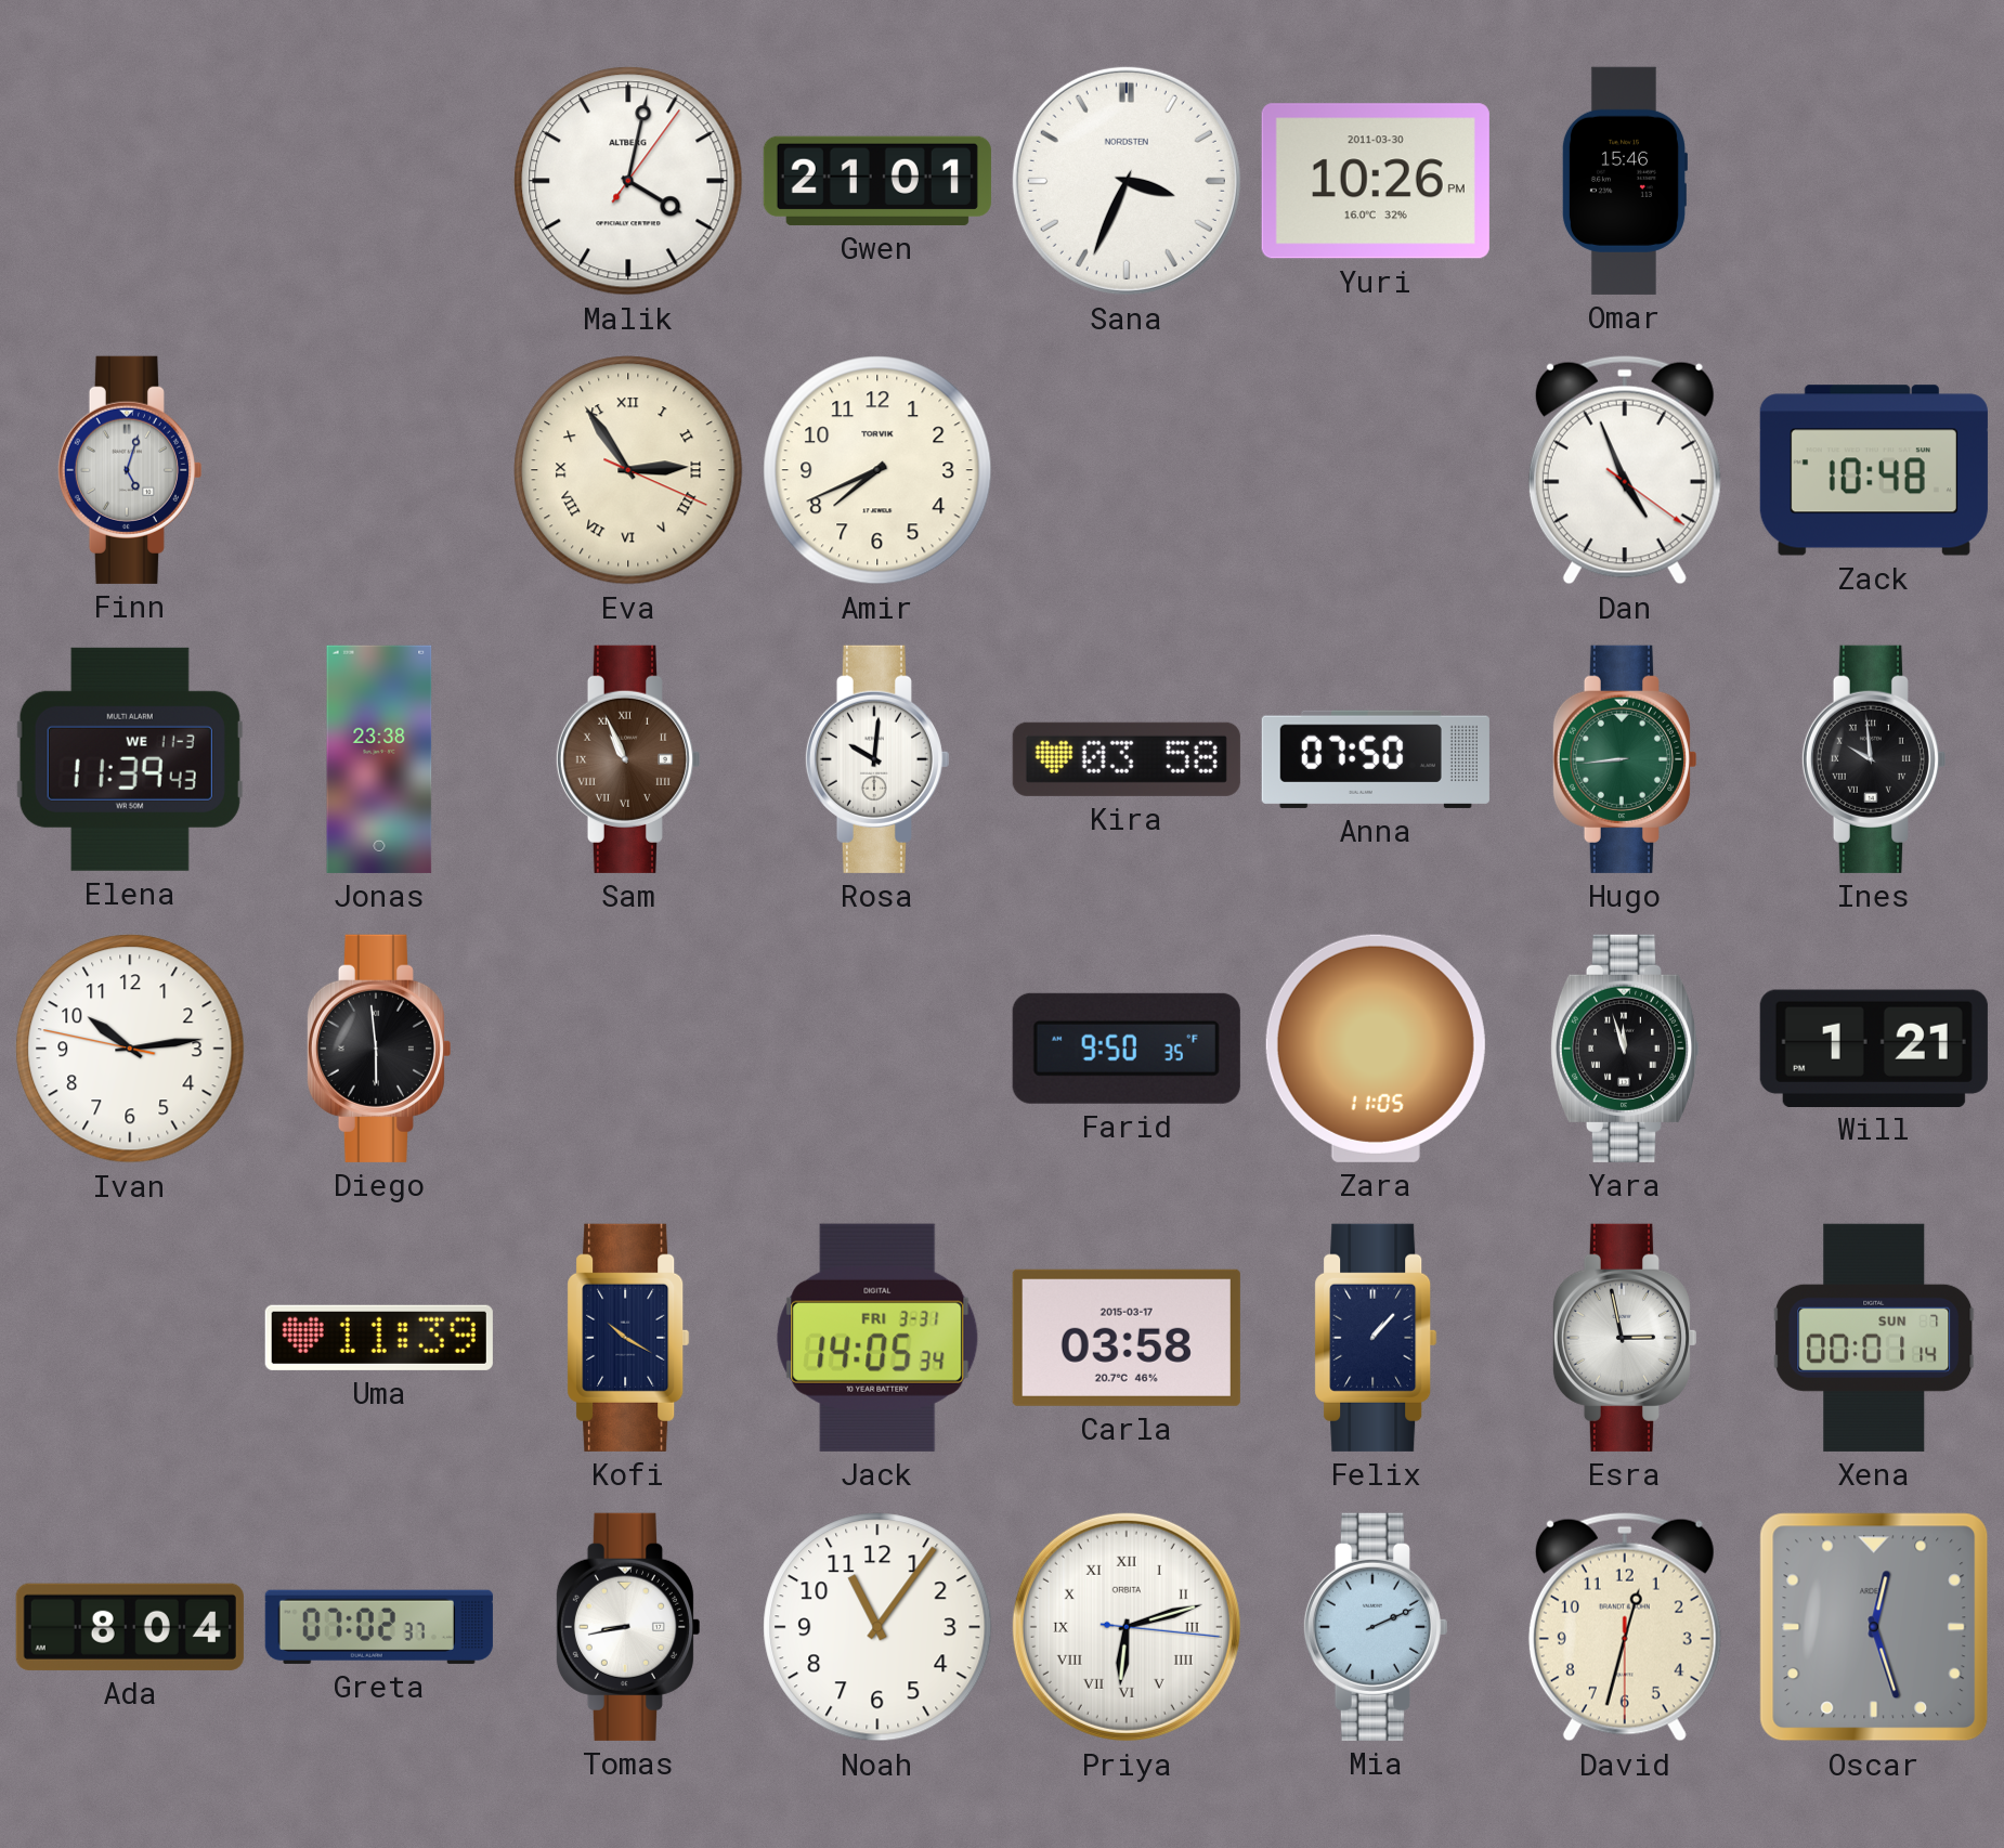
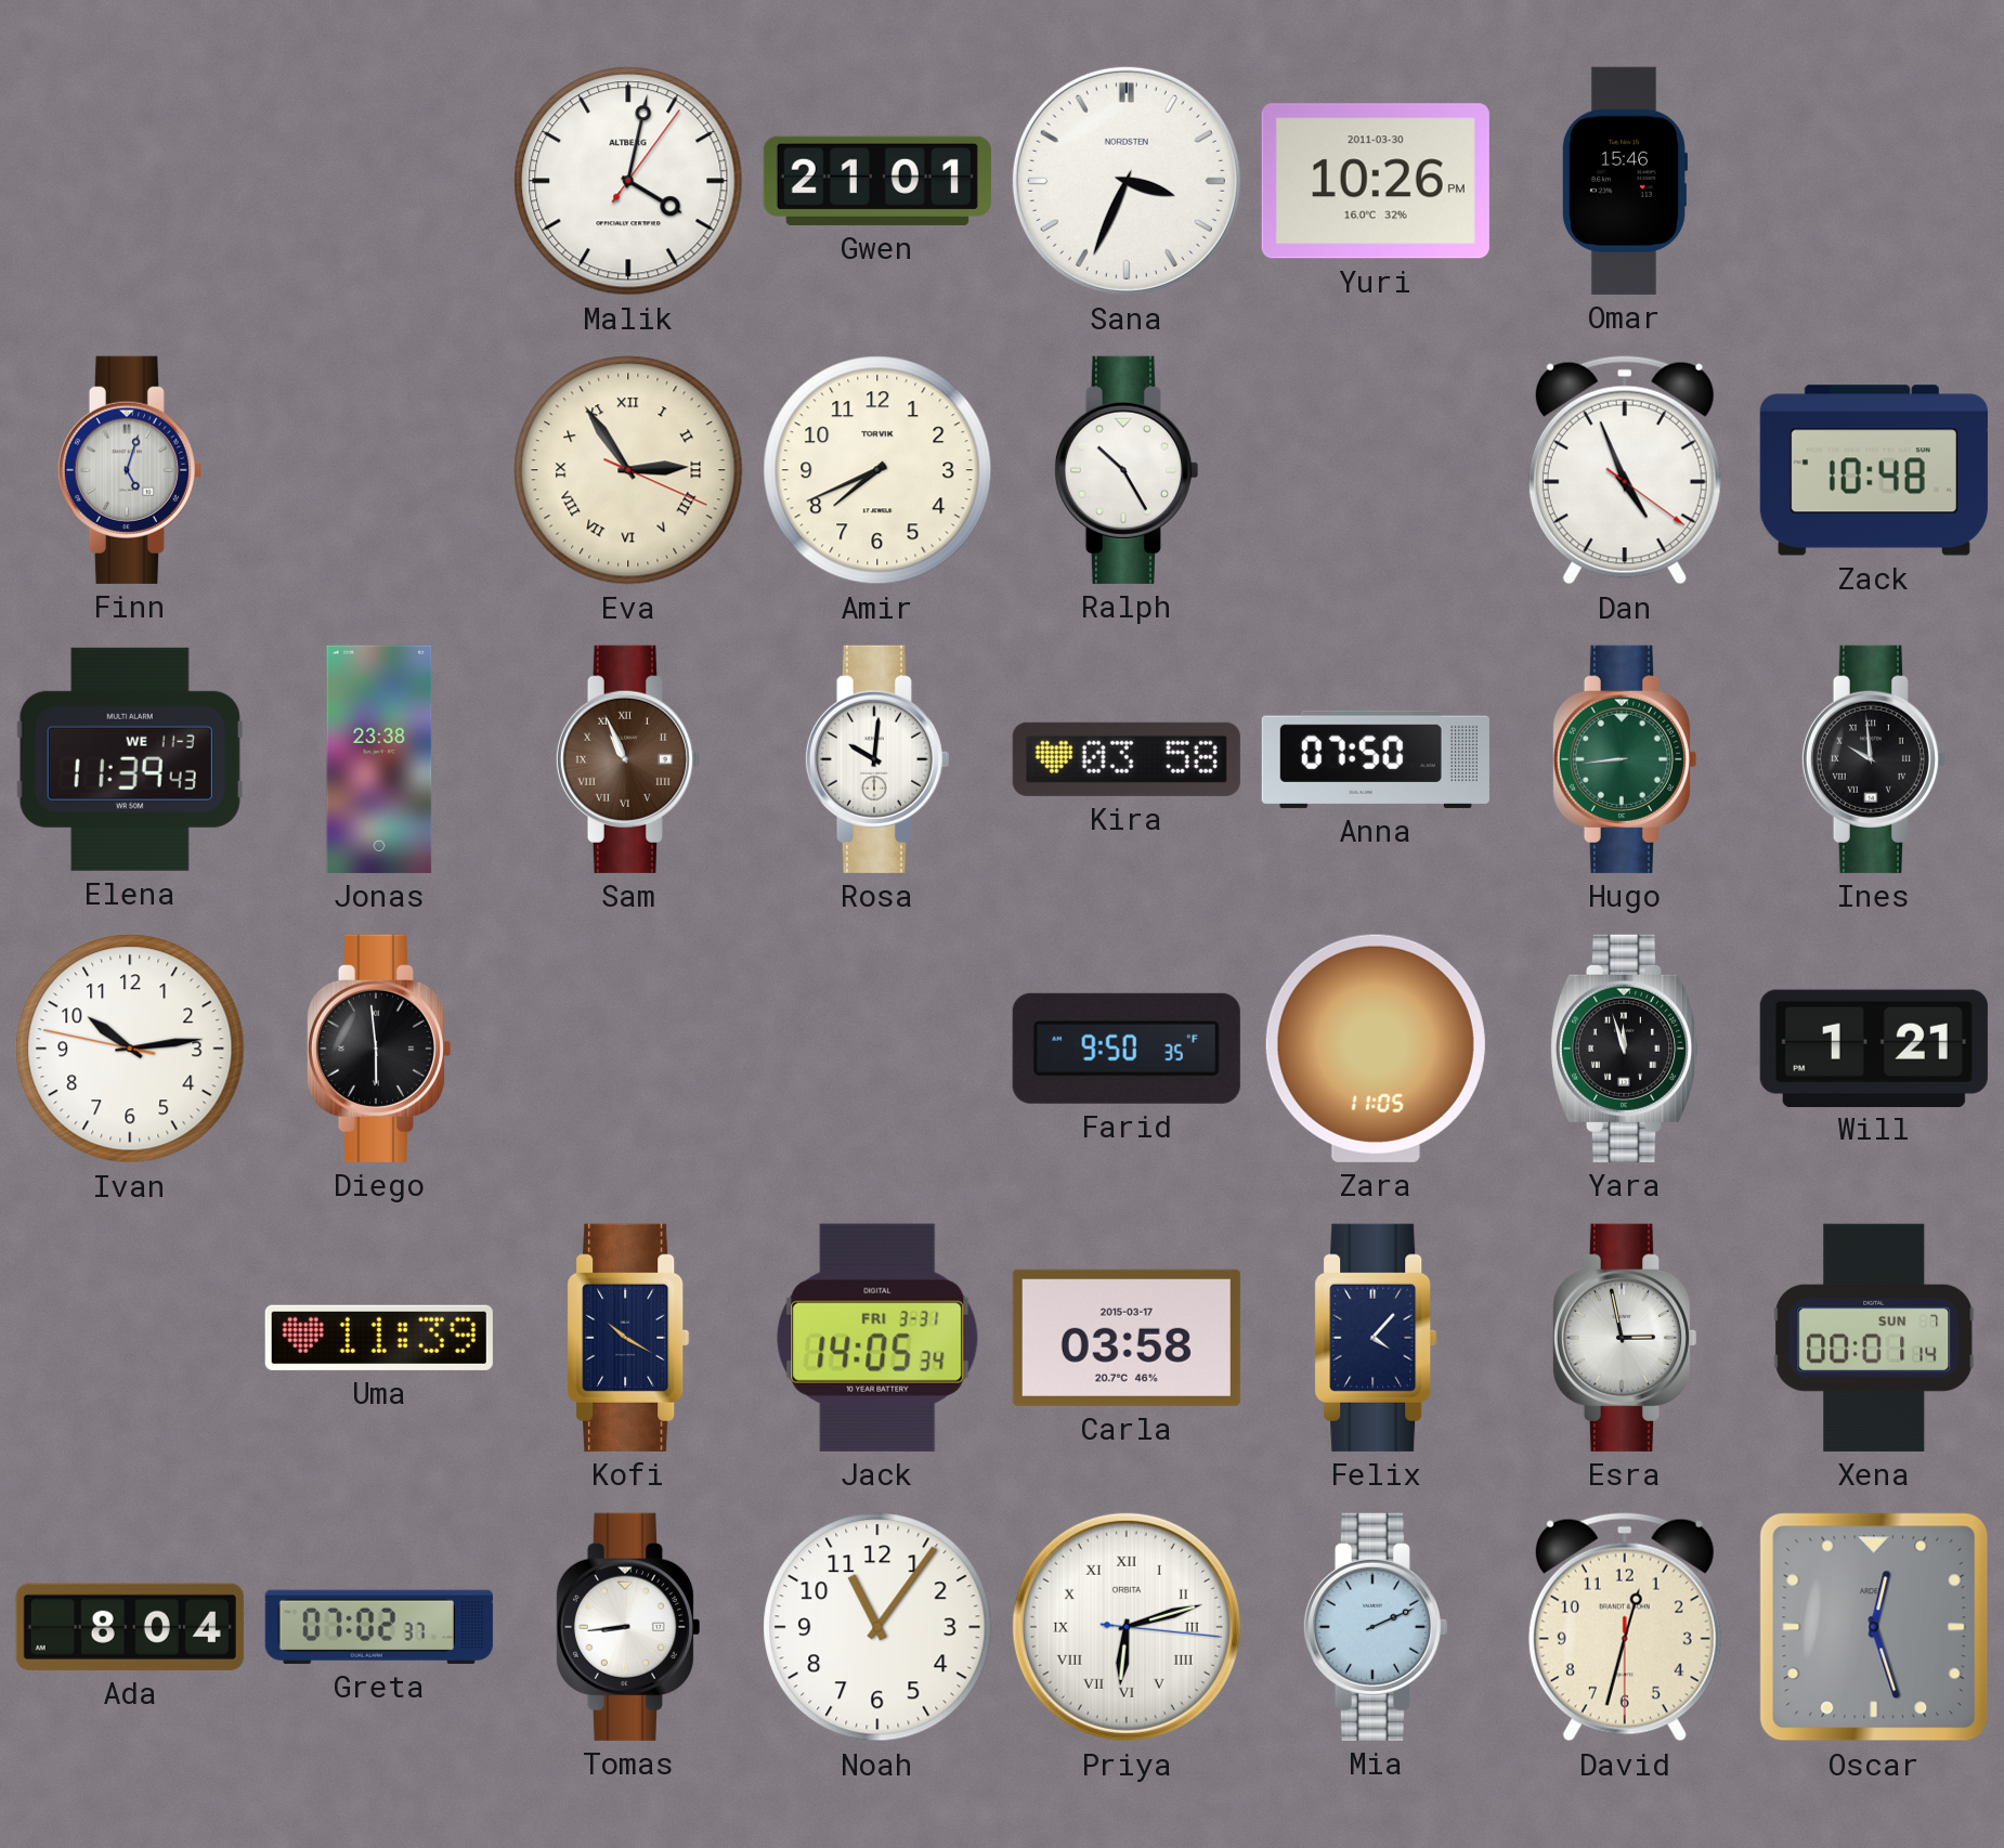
Ralph: none -> 10:25 (1125, 470)
Felix: 1:07 -> 4:07 (1376, 1338)
Tomas: 8:43 -> 8:44 (627, 1627)
